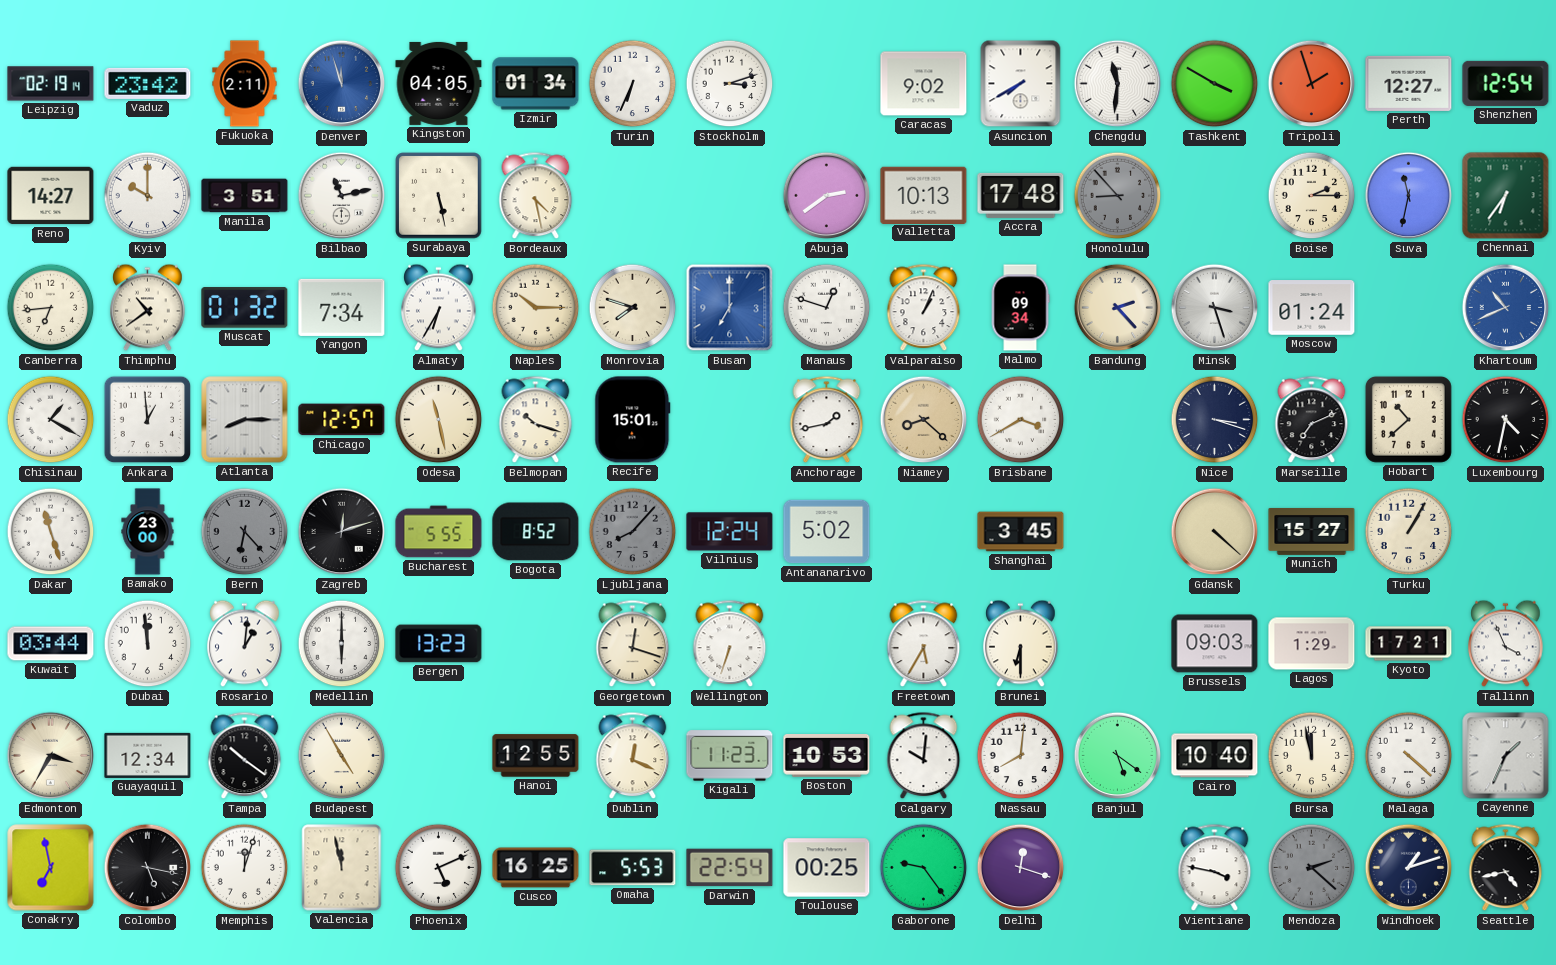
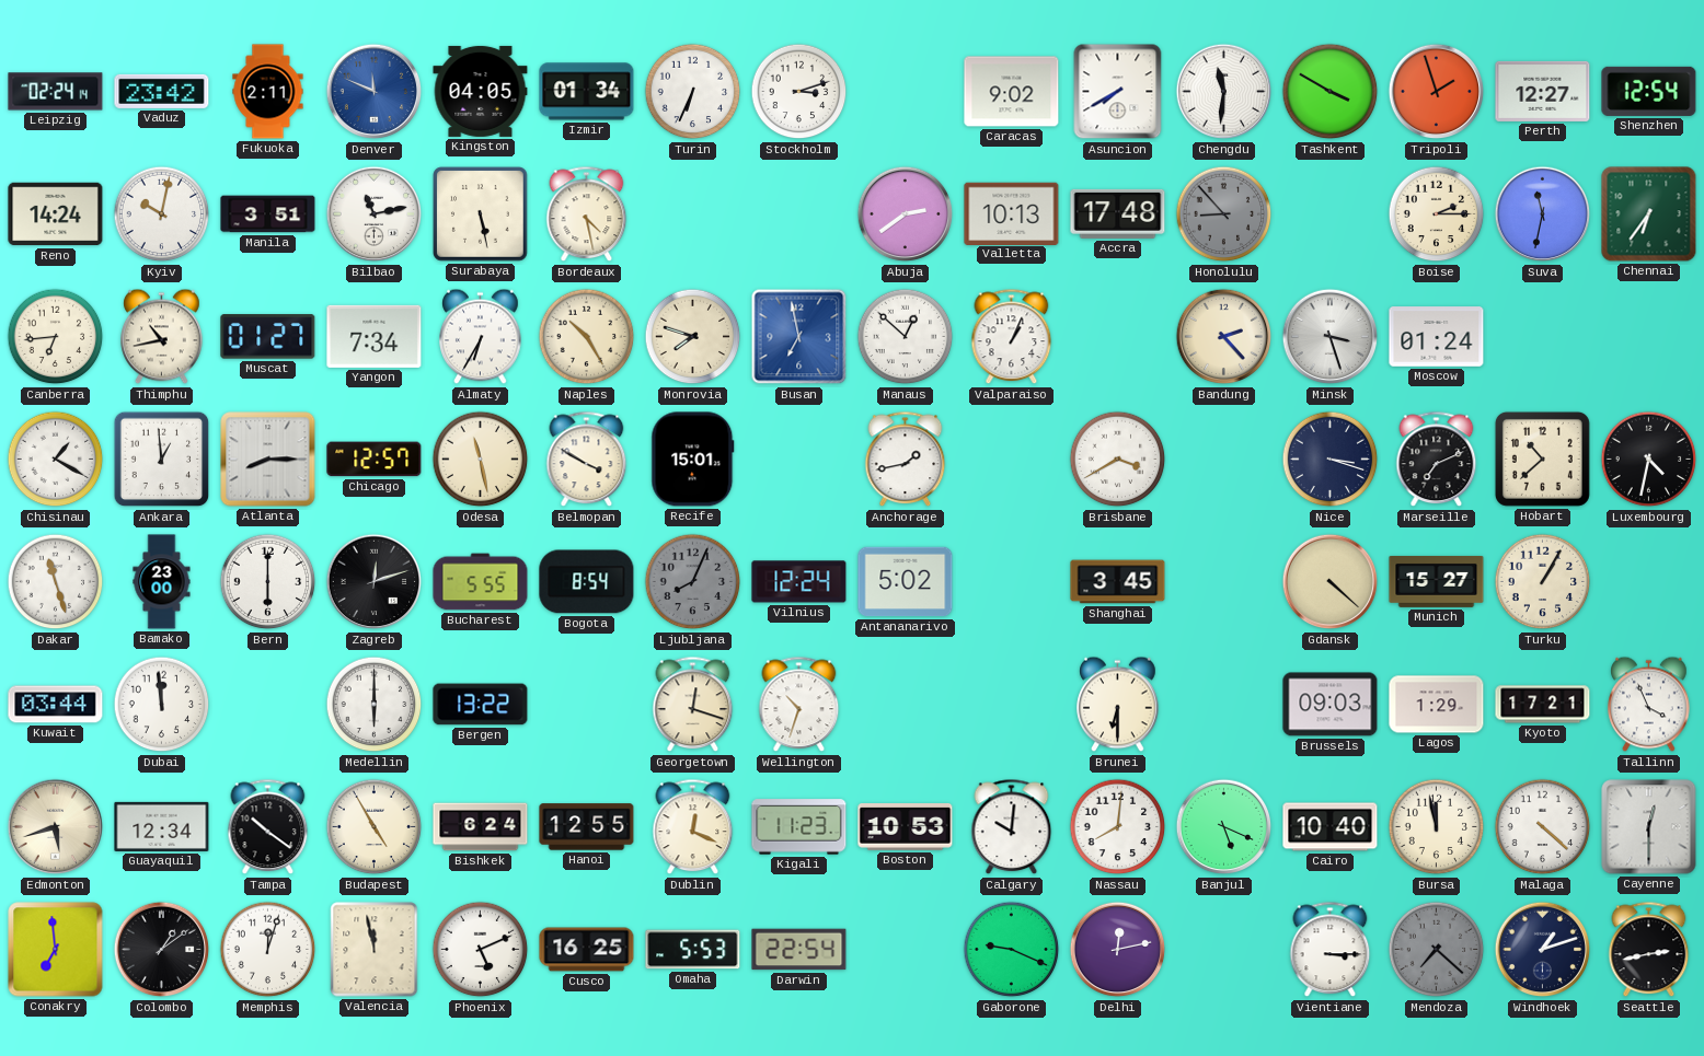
Leipzig: 02:19 -> 02:24 (56, 92)
Denver: 11:57 -> 11:49 (375, 92)
Reno: 14:27 -> 14:24 (56, 214)
Kyiv: 10:00 -> 10:02 (162, 214)
Thimphu: 10:39 -> 10:43 (162, 337)
Muscat: 01:32 -> 01:27 (268, 337)
Naples: 10:15 -> 10:25 (587, 337)
Busan: 7:00 -> 6:58 (799, 337)
Manaus: 12:48 -> 12:52 (906, 337)
Malmo: 09:34 -> none (1020, 308)
Khartoum: 10:41 -> none (1506, 308)
Belmopan: 10:18 -> 3:50 (587, 460)
Niamey: 8:22 -> none (924, 420)
Bern: 6:23 -> 6:00 (268, 582)
Bern dial: grey -> white (268, 582)
Bogota: 8:52 -> 8:54 (587, 582)
Ljubljana: 8:07 -> 8:04 (693, 582)
Rosario: 1:01 -> none (245, 644)
Bergen: 13:23 -> 13:22 (481, 705)
Wellington: 6:33 -> 10:33 (799, 705)
Freetown: 5:35 -> none (924, 644)
Edmonton: 3:35 -> 5:42 (56, 827)
Bishkek: none -> 6:24 (481, 827)
Banjul: 5:21 -> 5:19 (1224, 827)
Cayenne: 1:34 -> 12:30 (1649, 827)
Conakry: 6:58 -> 6:59 (56, 950)
Colombo: 5:17 -> 1:09 (162, 950)
Toulouse: 00:25 -> none (827, 868)
Gaborone: 9:24 -> 9:19 (1012, 950)
Delhi: 12:18 -> 12:13 (1118, 950)
Vientiane: 3:47 -> 3:15 (1331, 950)
Mendoza: 2:22 -> 7:22 (1437, 950)
Seattle: 4:43 -> 2:43 (1649, 950)
